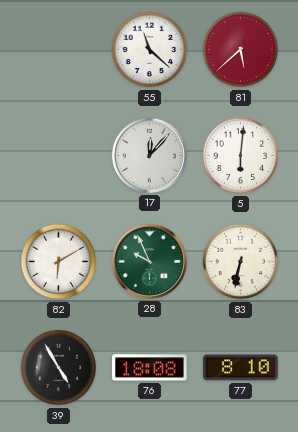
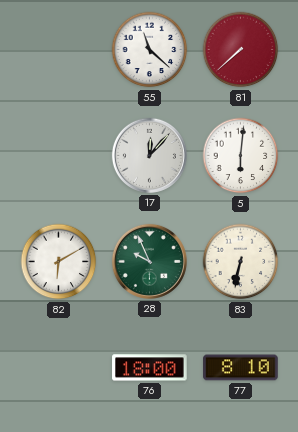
81: 5:38 -> 7:38 (241, 50)
39: 4:55 -> none (59, 368)
76: 18:08 -> 18:00 (150, 368)
